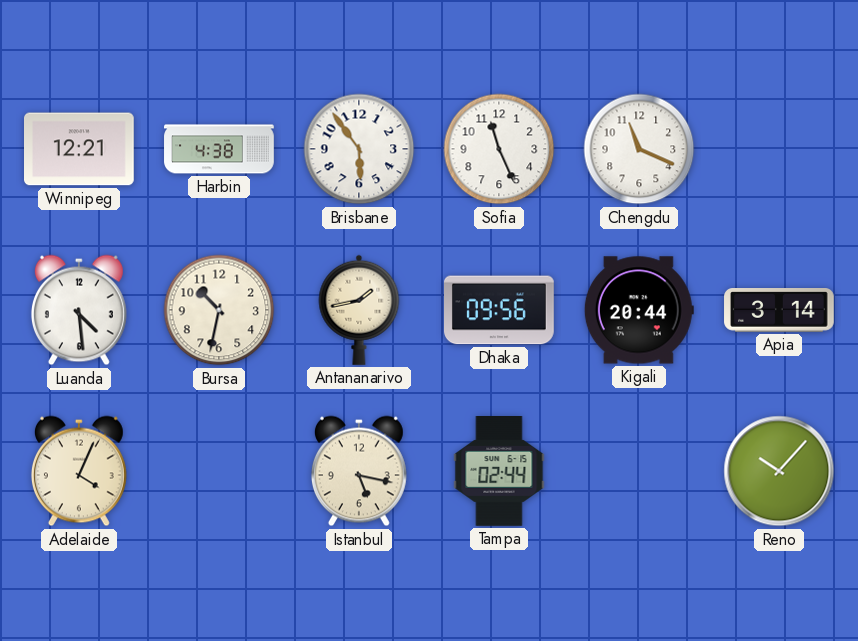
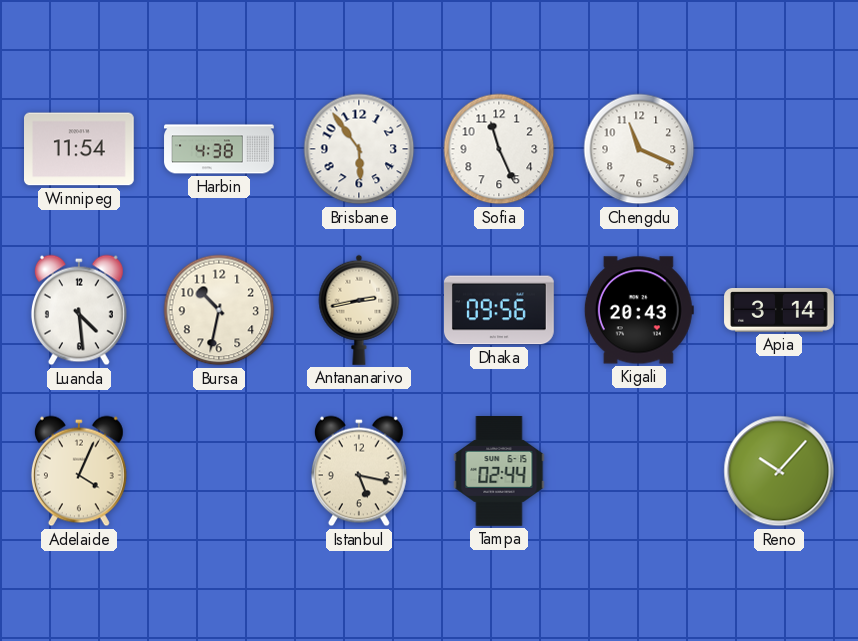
Winnipeg: 12:21 -> 11:54 (80, 149)
Antananarivo: 1:43 -> 2:43 (359, 310)
Kigali: 20:44 -> 20:43 (639, 310)
